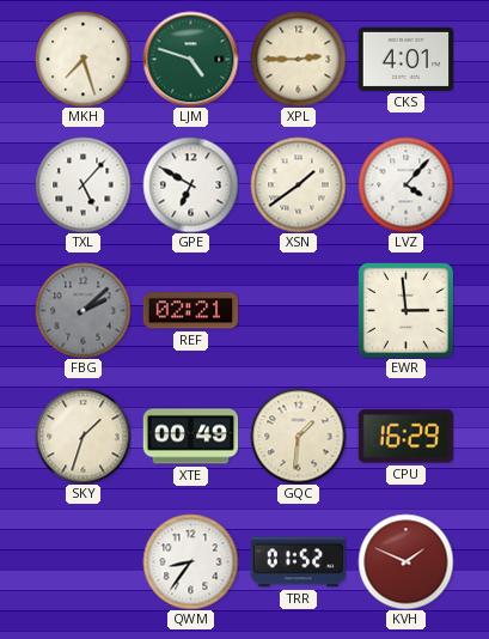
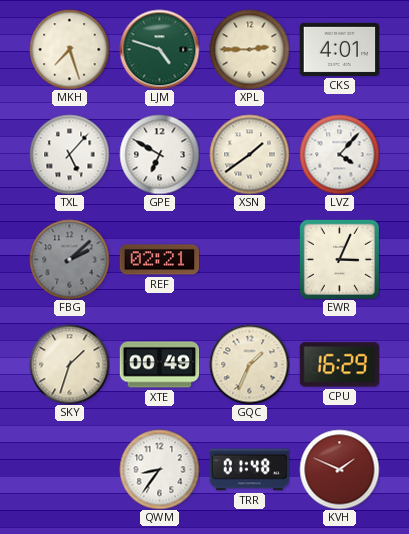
EWR: 2:59 -> 3:04 (339, 259)
GQC: 1:31 -> 1:34 (249, 364)
TRR: 01:52 -> 01:48 (249, 470)
